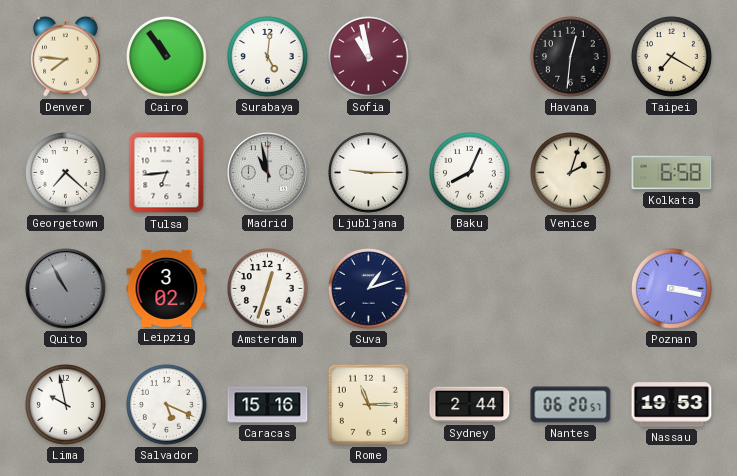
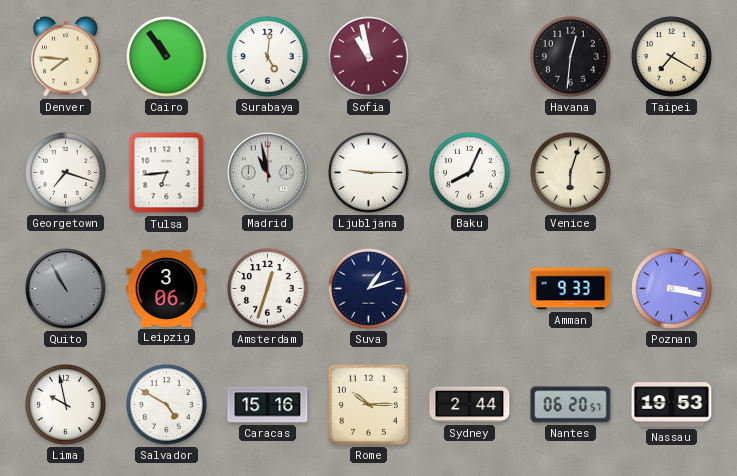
Georgetown: 7:22 -> 7:18 (66, 173)
Venice: 2:03 -> 6:03 (571, 173)
Kolkata: 6:58 -> none (672, 173)
Leipzig: 3:02 -> 3:06 (167, 288)
Amman: none -> 9:33 (571, 289)
Salvador: 5:19 -> 4:50 (167, 405)
Rome: 11:15 -> 10:15 (368, 404)
